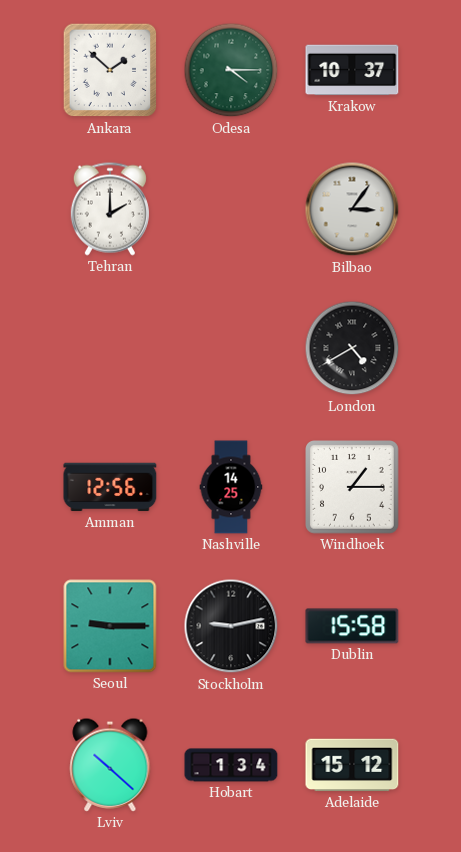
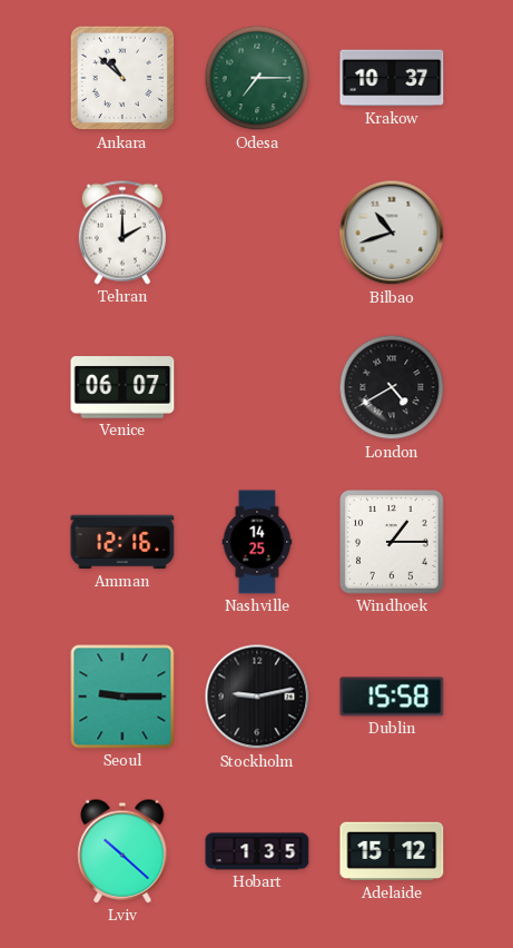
Ankara: 1:52 -> 10:52 (122, 78)
Odesa: 4:15 -> 7:15 (257, 78)
Bilbao: 3:06 -> 10:42 (392, 233)
Venice: none -> 06:07 (122, 387)
Amman: 12:56 -> 12:16 (122, 542)
Hobart: 1:34 -> 1:35 (257, 851)
